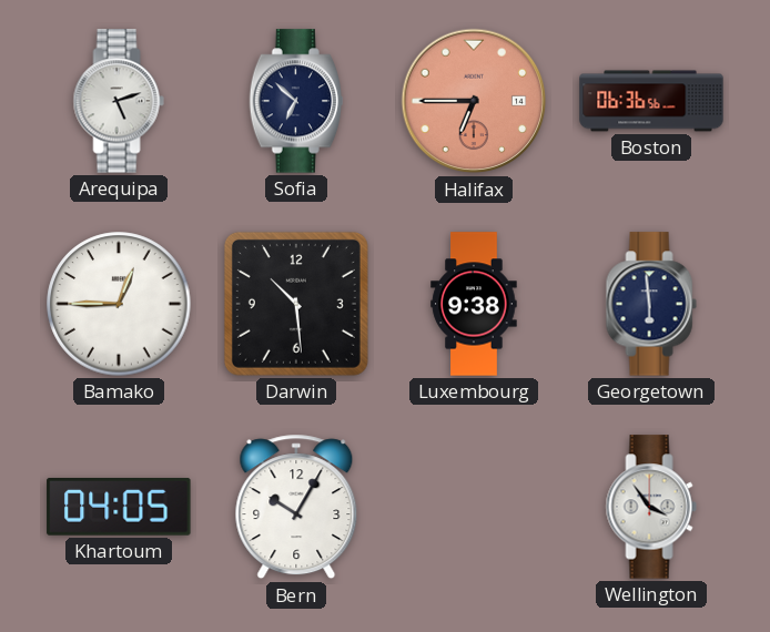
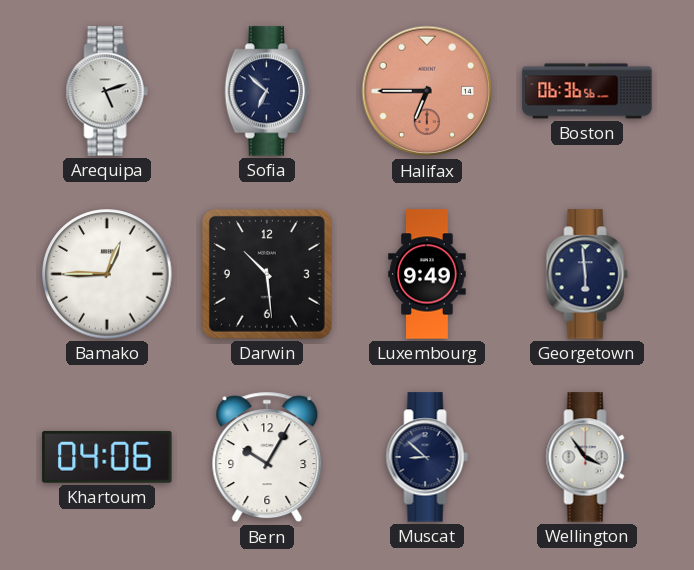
Luxembourg: 9:38 -> 9:49 (427, 274)
Khartoum: 04:05 -> 04:06 (107, 457)
Muscat: none -> 8:52 (427, 457)
